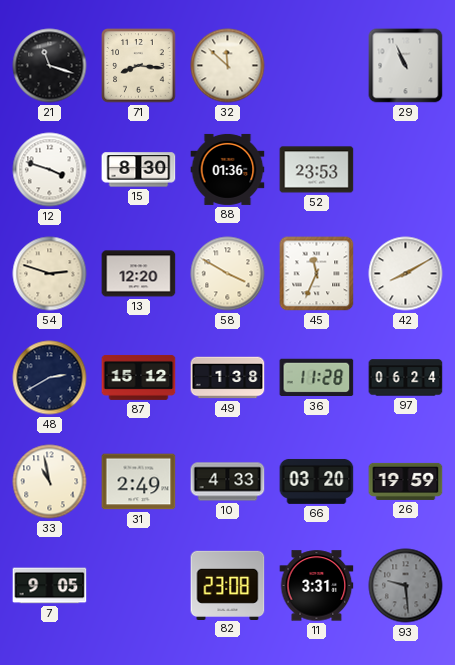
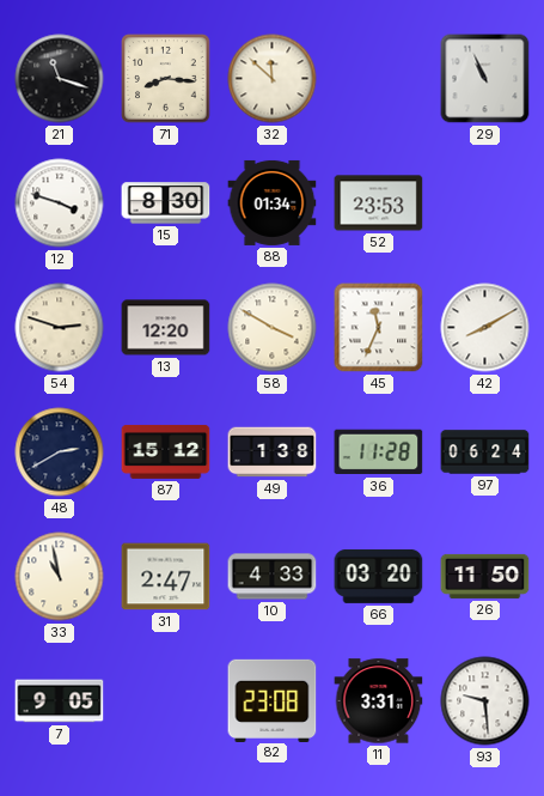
88: 01:36 -> 01:34 (273, 202)
31: 2:49 -> 2:47 (166, 577)
26: 19:59 -> 11:50 (485, 576)
93 dial: grey -> white (485, 701)
